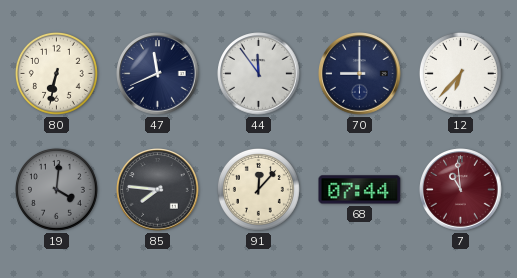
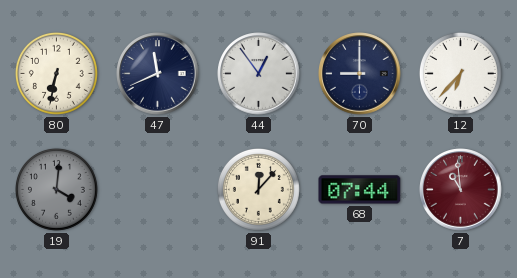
44: 11:54 -> 12:54 (259, 74)
85: 7:46 -> none (158, 190)
